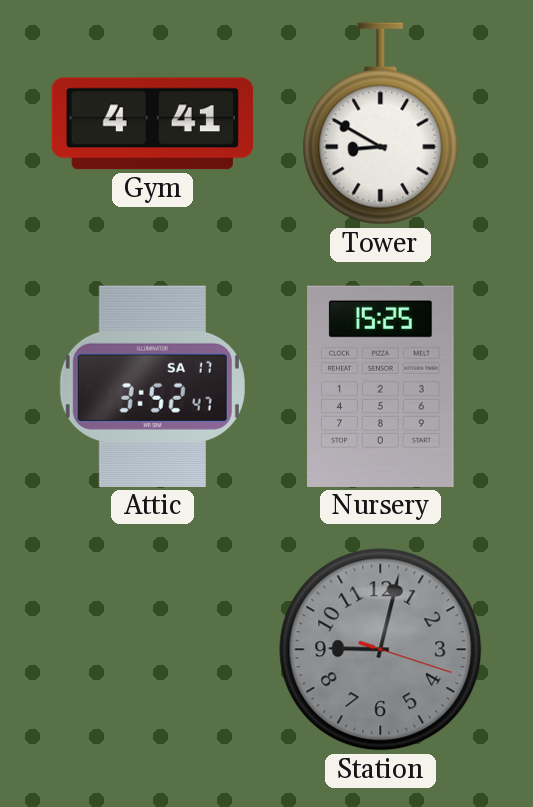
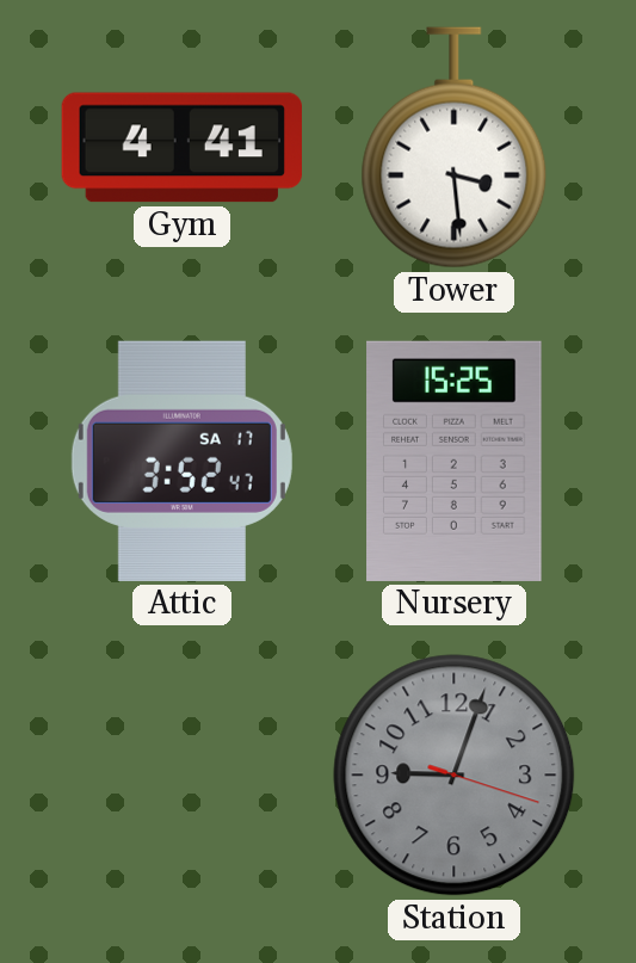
Tower: 8:50 -> 3:29 (455, 148)
Station: 9:02 -> 9:03 (455, 776)
